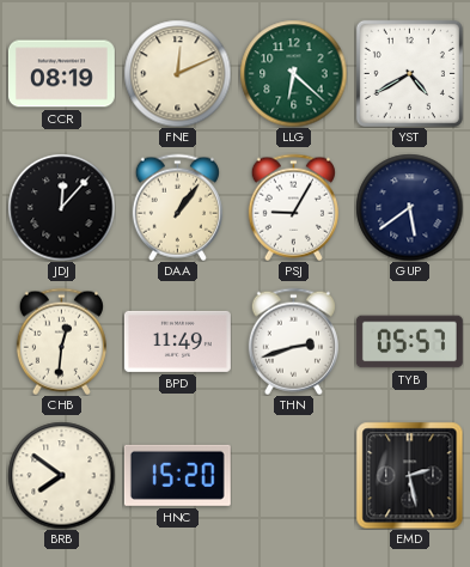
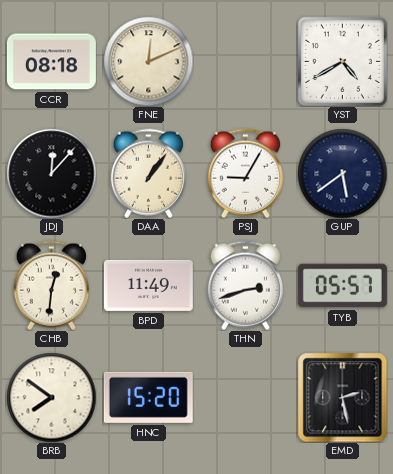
CCR: 08:19 -> 08:18 (51, 62)
LLG: 6:22 -> none (293, 73)
